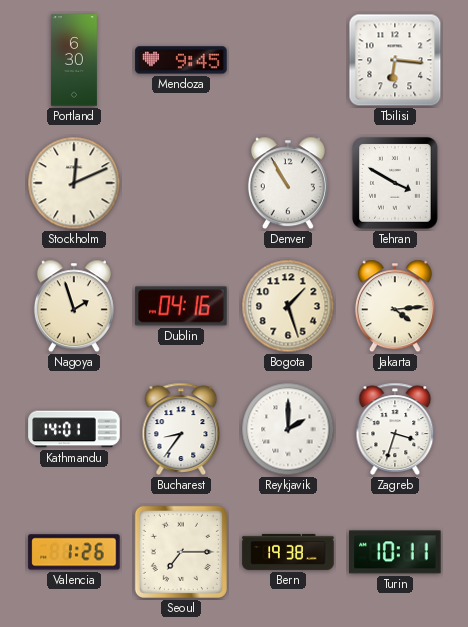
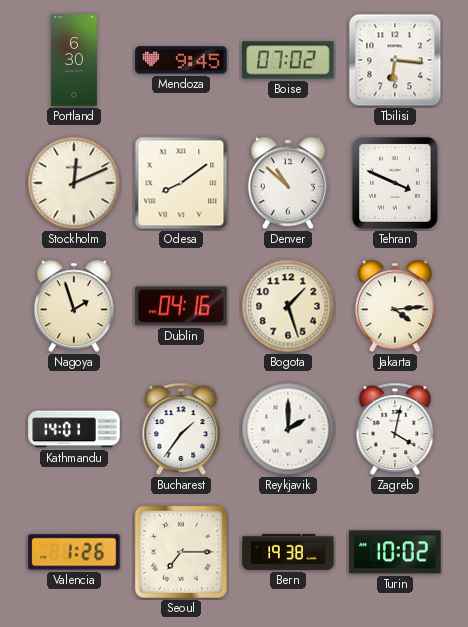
Boise: none -> 07:02 (288, 60)
Odesa: none -> 8:09 (181, 183)
Denver: 10:55 -> 10:52 (288, 183)
Tehran: 3:50 -> 3:49 (395, 183)
Bucharest: 8:36 -> 1:36 (181, 429)
Zagreb: 3:33 -> 4:02 (395, 429)
Turin: 10:11 -> 10:02 (395, 552)
